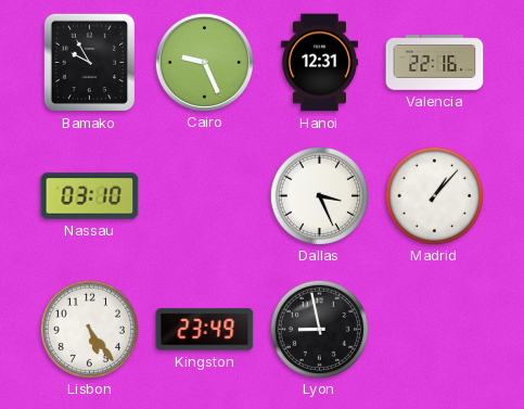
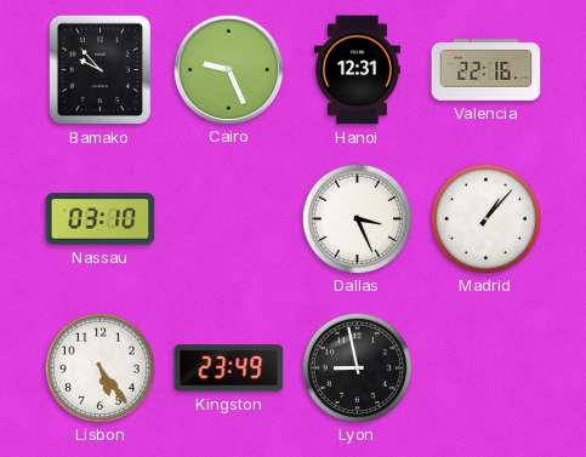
Bamako: 9:55 -> 9:53 (99, 69)
